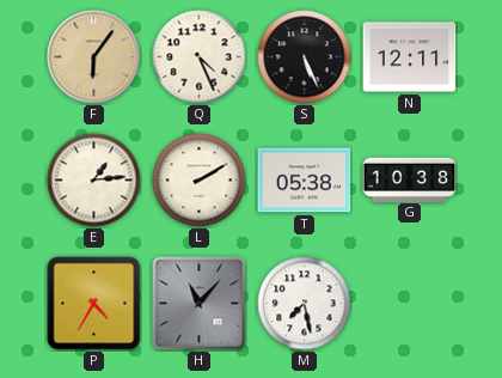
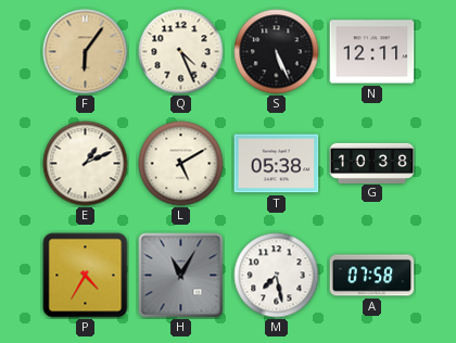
E: 1:14 -> 1:11 (86, 164)
L: 2:10 -> 5:10 (181, 164)
H: 11:07 -> 11:05 (181, 276)
A: none -> 07:58 (372, 276)
